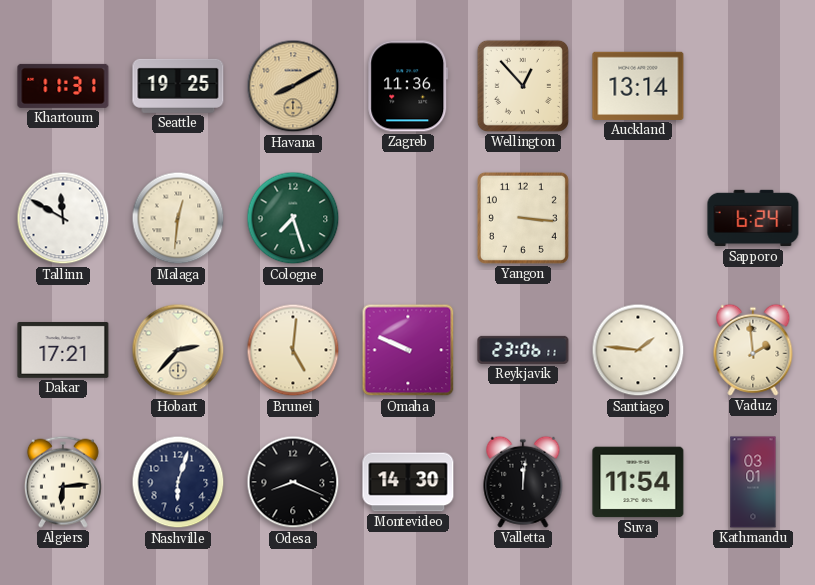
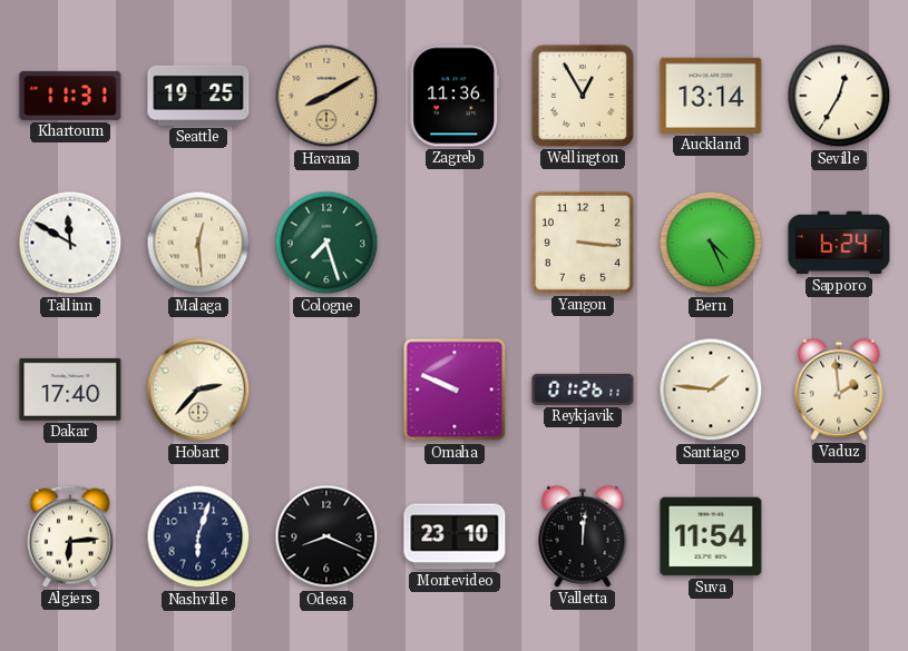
Wellington: 12:53 -> 12:55 (583, 96)
Seville: none -> 12:35 (839, 96)
Malaga: 12:31 -> 12:29 (198, 243)
Bern: none -> 4:26 (711, 243)
Dakar: 17:21 -> 17:40 (70, 389)
Brunei: 5:01 -> none (293, 350)
Reykjavik: 23:06 -> 01:26 (583, 389)
Montevideo: 14:30 -> 23:10 (455, 536)
Kathmandu: 03:01 -> none (753, 482)
